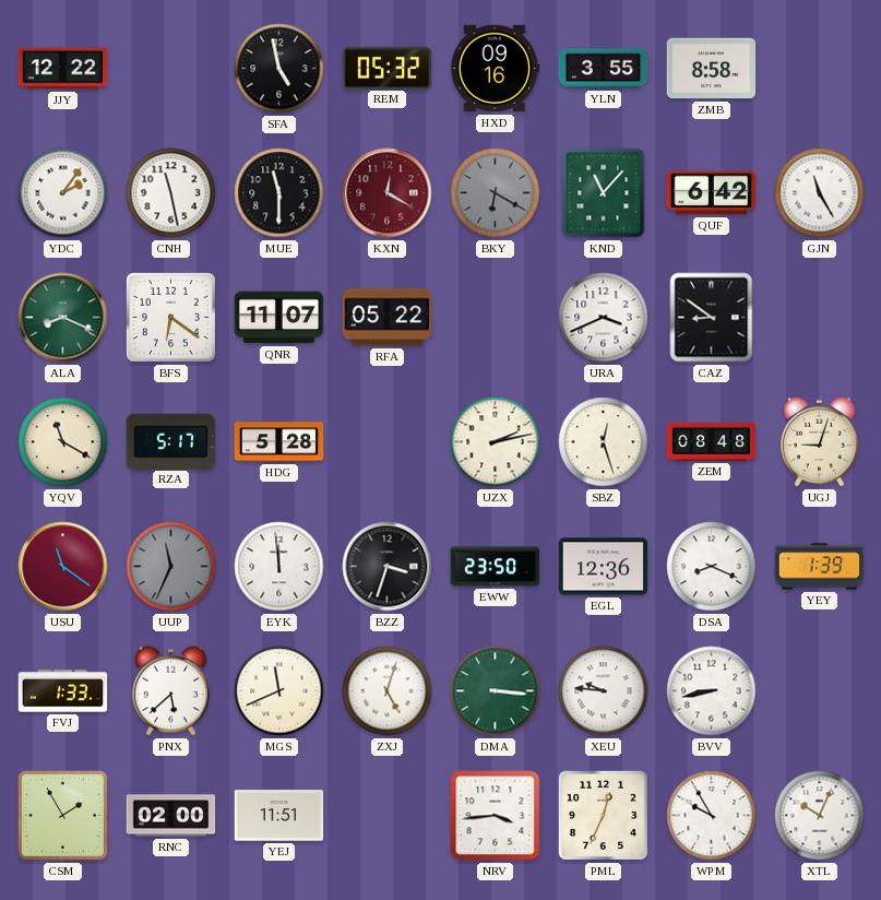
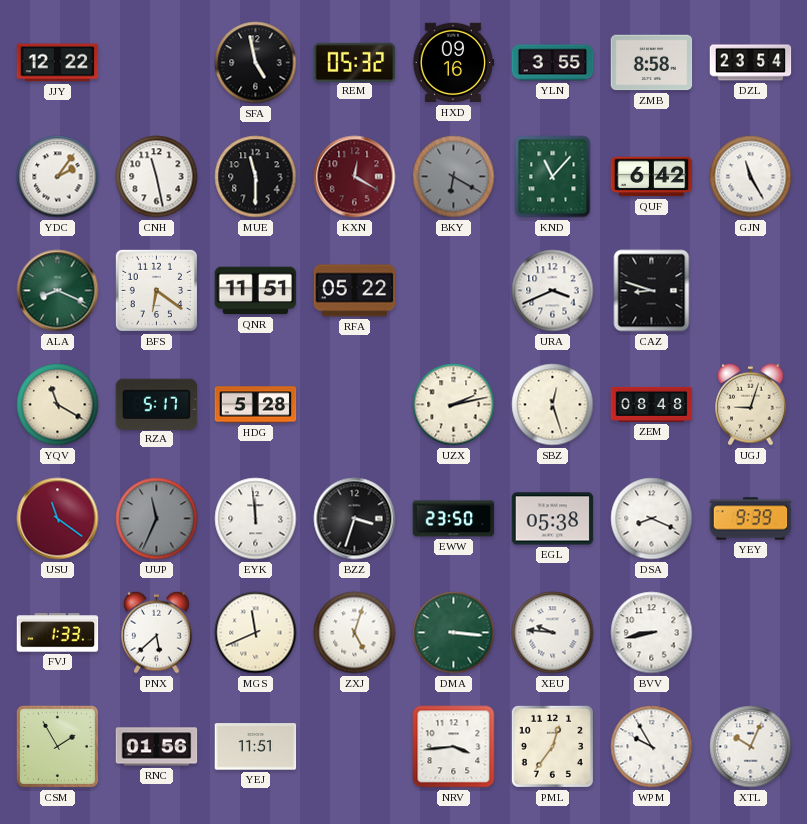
DZL: none -> 23:54 (751, 63)
QNR: 11:07 -> 11:51 (256, 291)
CAZ: 8:51 -> 8:48 (652, 291)
EGL: 12:36 -> 05:38 (553, 519)
YEY: 1:39 -> 9:39 (751, 519)
RNC: 02:00 -> 01:56 (157, 747)
PML: 12:34 -> 12:36 (552, 746)
